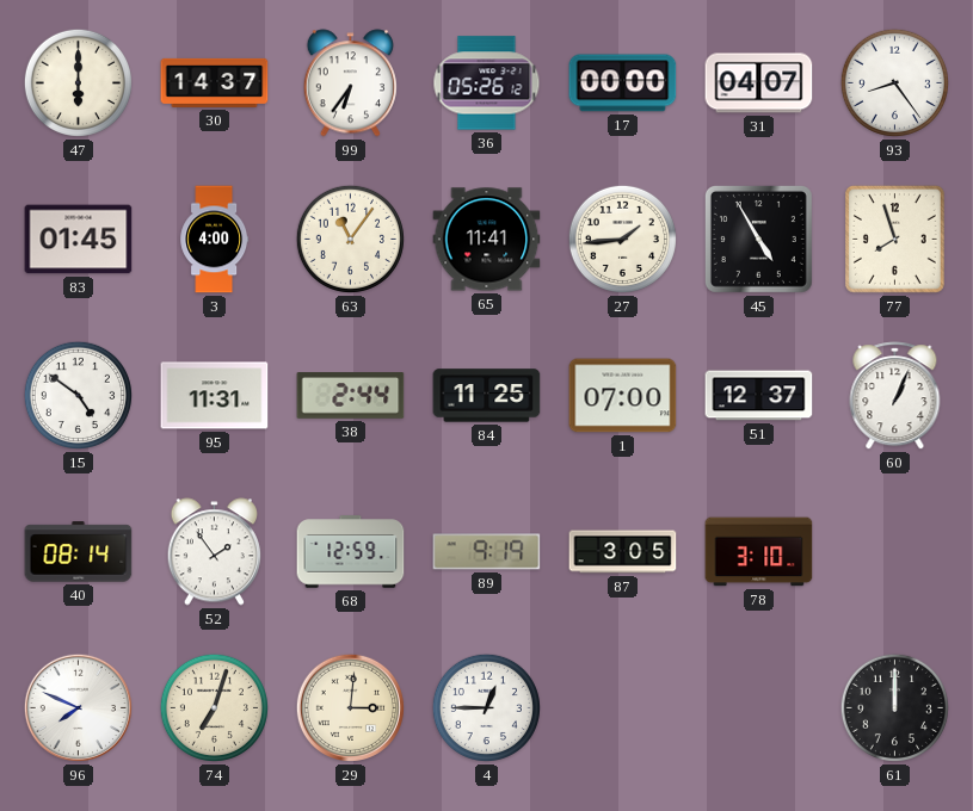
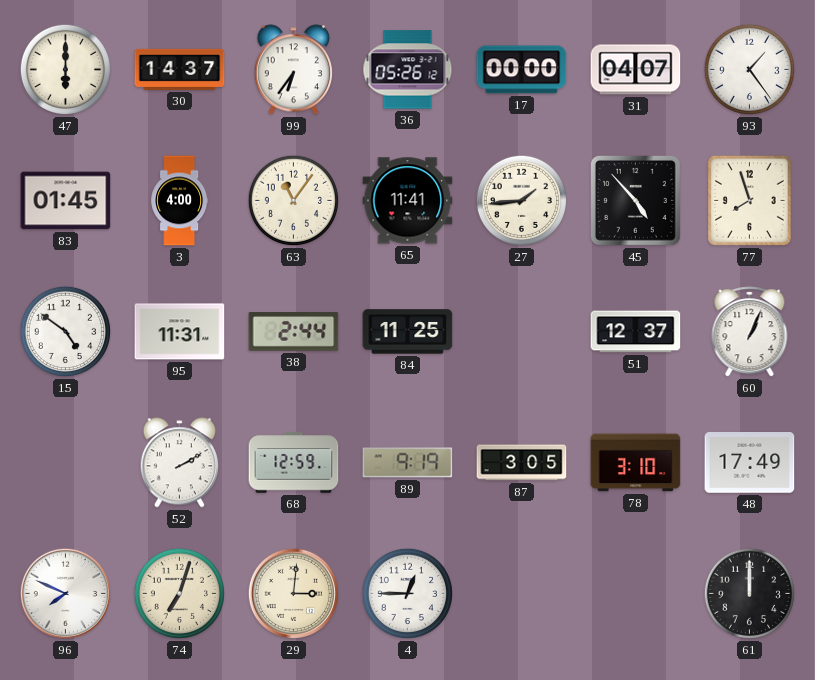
93: 8:24 -> 1:24 (749, 69)
45: 4:55 -> 4:53 (635, 200)
1: 07:00 -> none (623, 396)
40: 08:14 -> none (79, 552)
52: 1:54 -> 2:10 (179, 463)
48: none -> 17:49 (750, 463)
